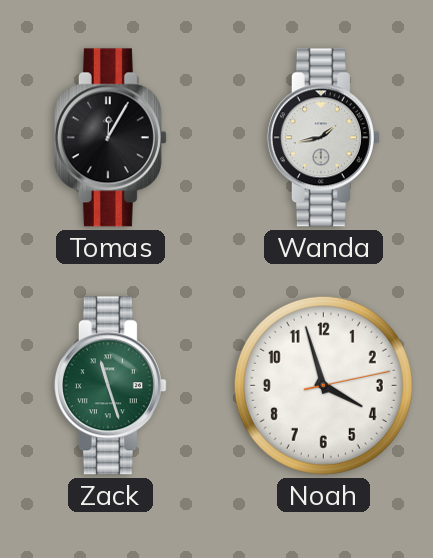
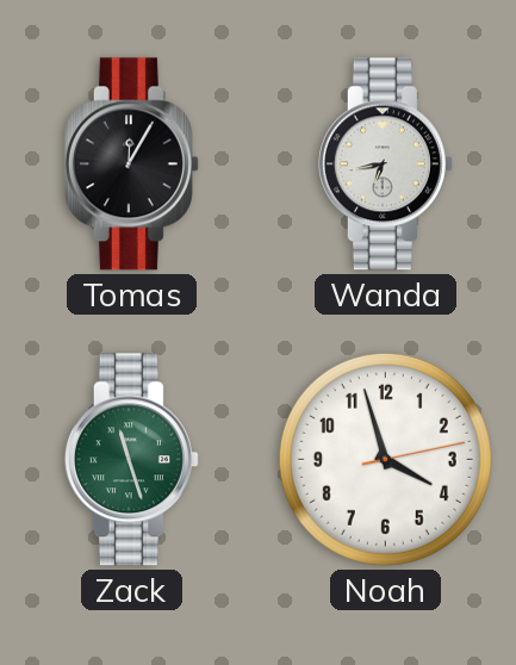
Wanda: 1:43 -> 6:43 (385, 164)
